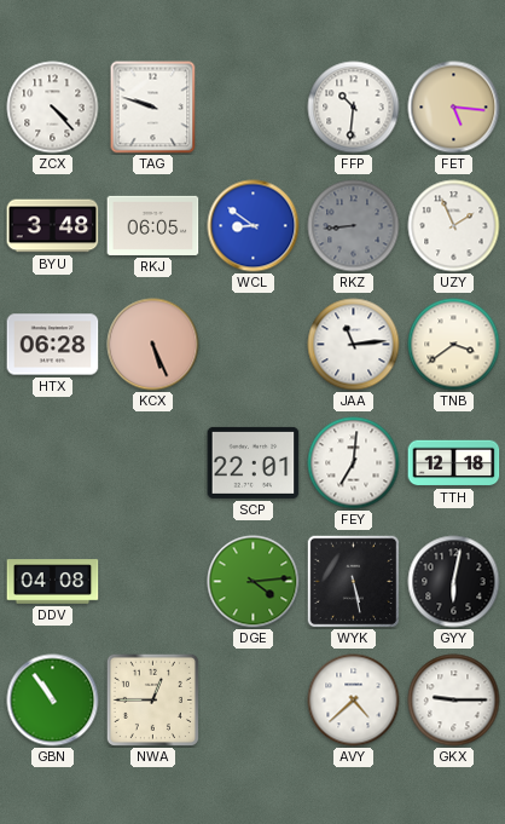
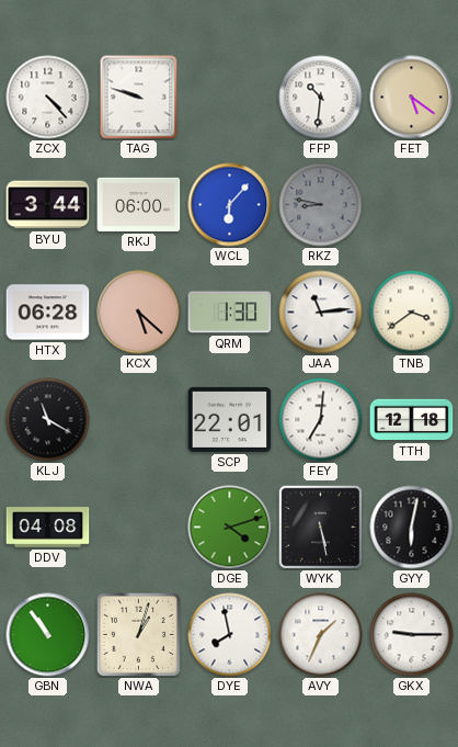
FET: 5:16 -> 5:21 (412, 98)
BYU: 3:48 -> 3:44 (48, 205)
RKJ: 06:05 -> 06:00 (139, 204)
WCL: 8:51 -> 6:07 (230, 205)
RKZ: 8:44 -> 8:47 (321, 205)
UZY: 1:56 -> none (454, 226)
KCX: 5:26 -> 5:22 (139, 313)
QRM: none -> 1:30 (230, 313)
KLJ: none -> 11:20 (48, 420)
DGE: 4:14 -> 4:12 (230, 528)
NWA: 12:45 -> 1:03 (138, 634)
DYE: none -> 7:58 (230, 635)
AVY: 4:38 -> 1:34 (321, 635)
